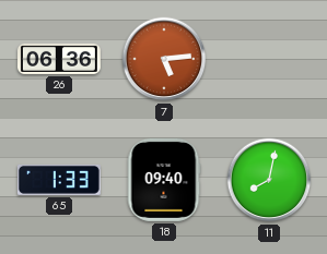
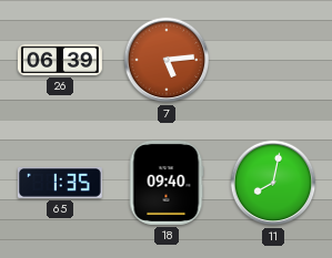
26: 06:36 -> 06:39 (60, 60)
65: 1:33 -> 1:35 (60, 183)
